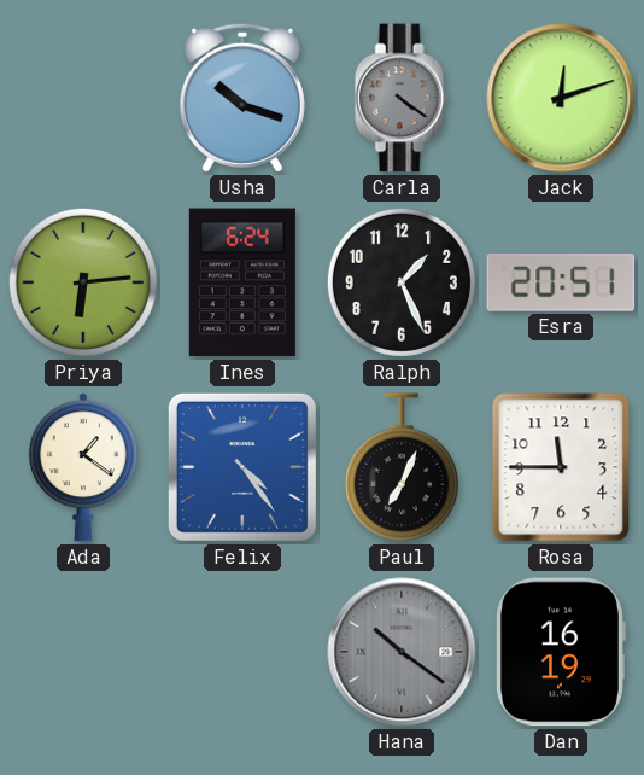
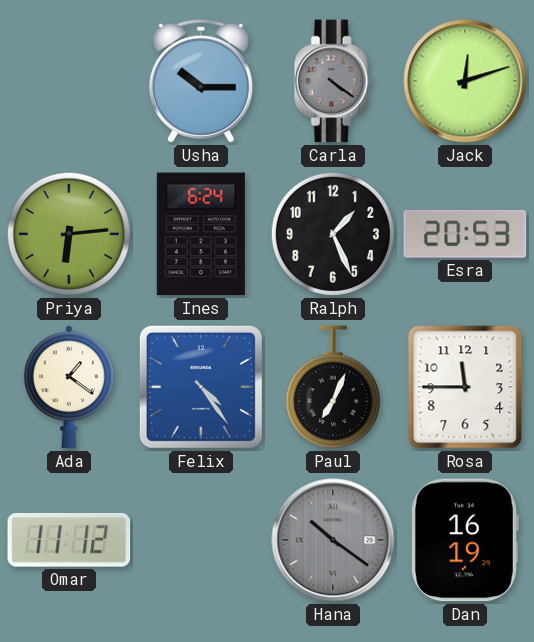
Usha: 10:18 -> 10:15 (201, 81)
Esra: 20:51 -> 20:53 (465, 234)
Omar: none -> 11:12 (69, 540)
